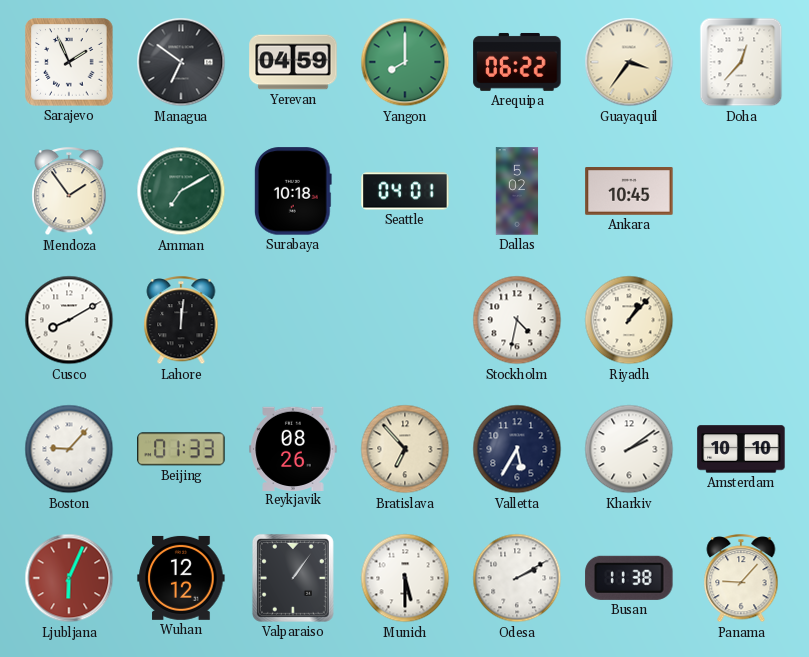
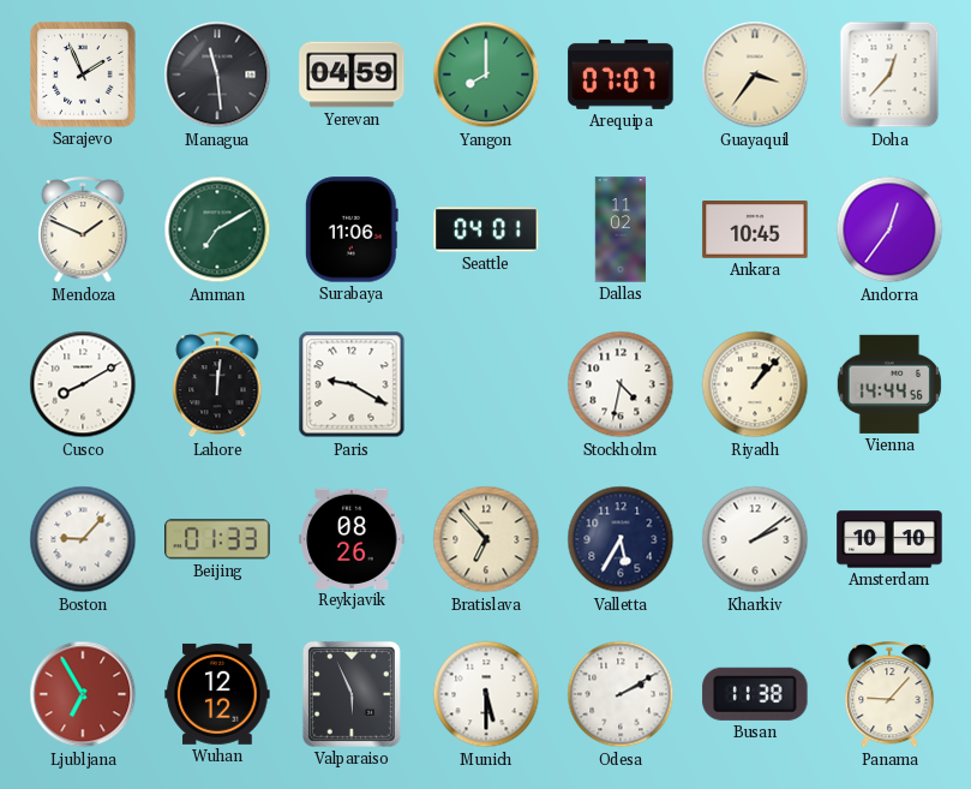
Managua: 6:51 -> 11:29 (217, 74)
Arequipa: 06:22 -> 07:07 (621, 74)
Mendoza: 1:54 -> 1:49 (83, 231)
Surabaya: 10:18 -> 11:06 (352, 229)
Dallas: 5:02 -> 11:02 (621, 229)
Andorra: none -> 12:36 (889, 229)
Paris: none -> 9:20 (352, 384)
Vienna: none -> 14:44 (889, 384)
Ljubljana: 6:04 -> 6:55 (83, 694)
Valparaiso: 1:06 -> 5:56 (352, 694)
